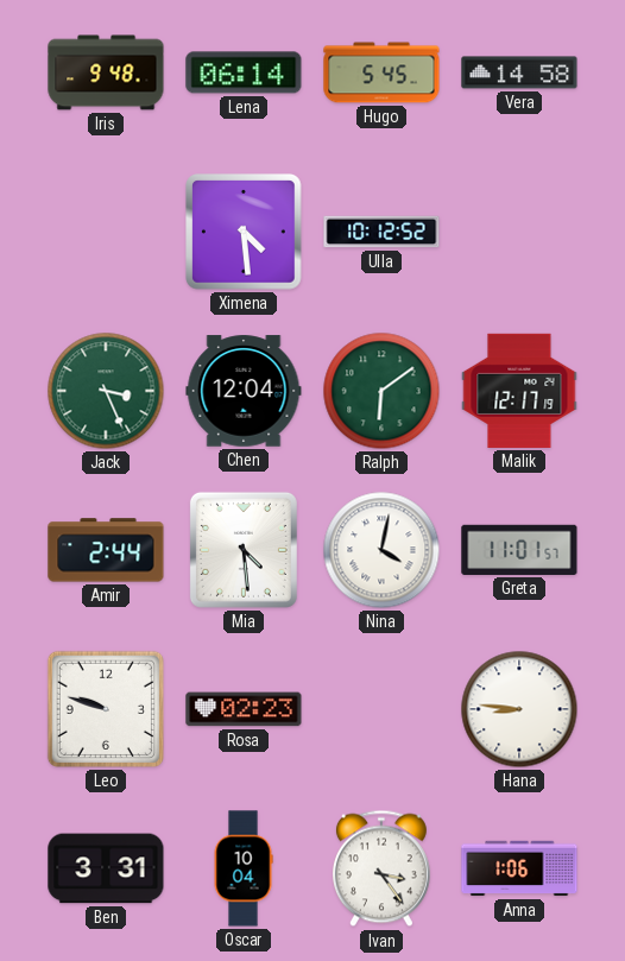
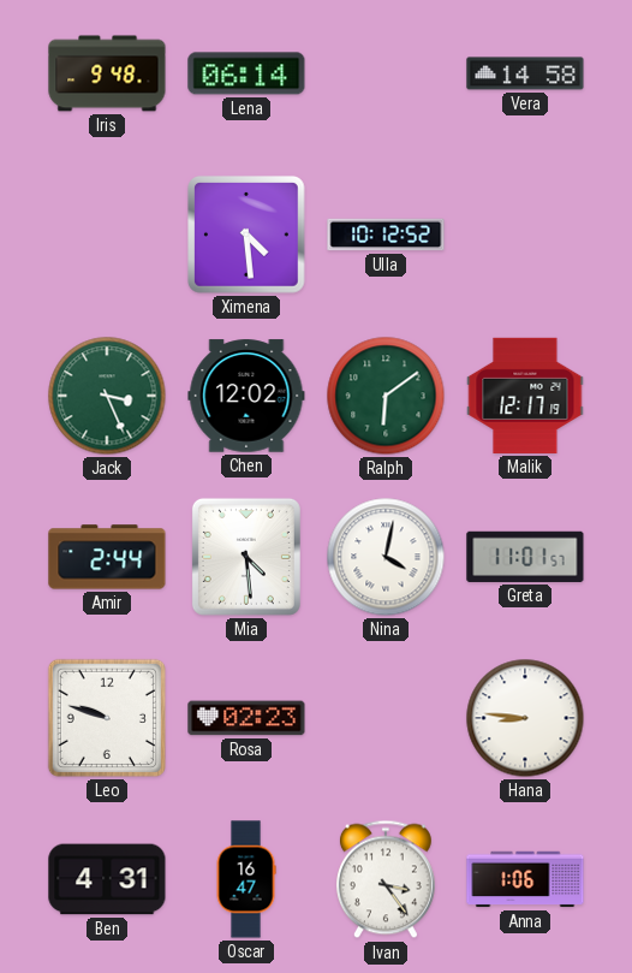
Hugo: 5:45 -> none (381, 72)
Chen: 12:04 -> 12:02 (246, 396)
Ben: 3:31 -> 4:31 (107, 879)
Oscar: 10:04 -> 16:47 (246, 879)
